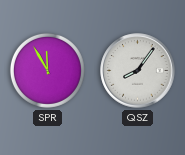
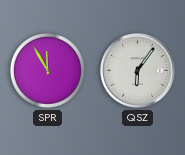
QSZ: 8:06 -> 6:06 (138, 71)
